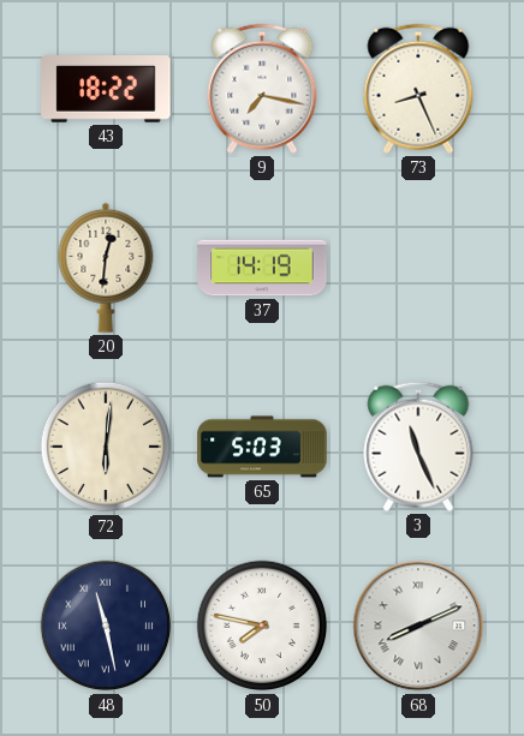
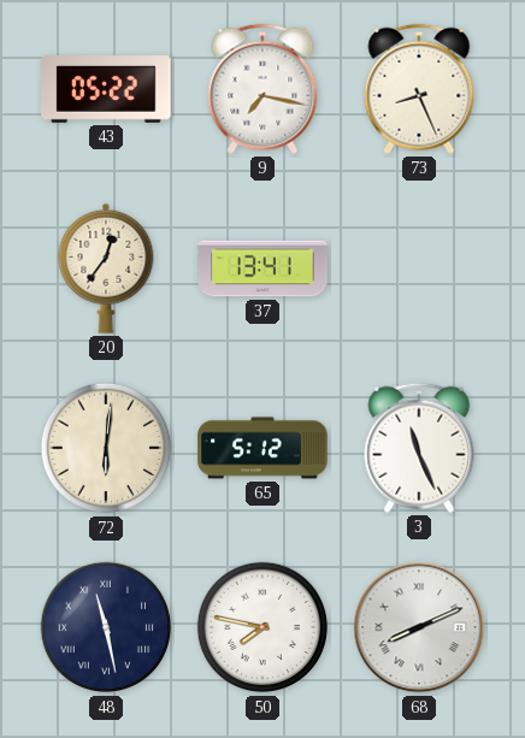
43: 18:22 -> 05:22 (106, 89)
20: 12:31 -> 12:36 (106, 268)
37: 14:19 -> 13:41 (262, 268)
65: 5:03 -> 5:12 (262, 448)
